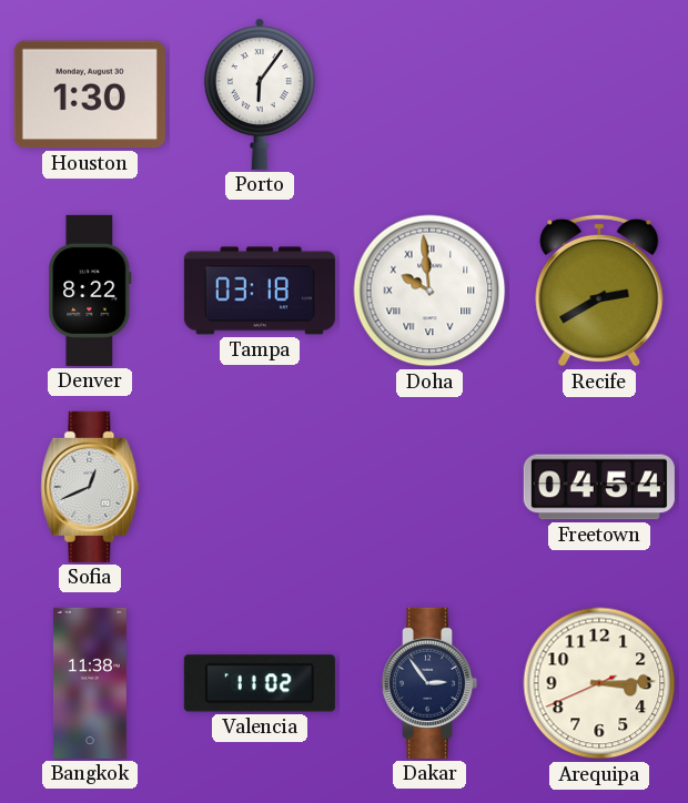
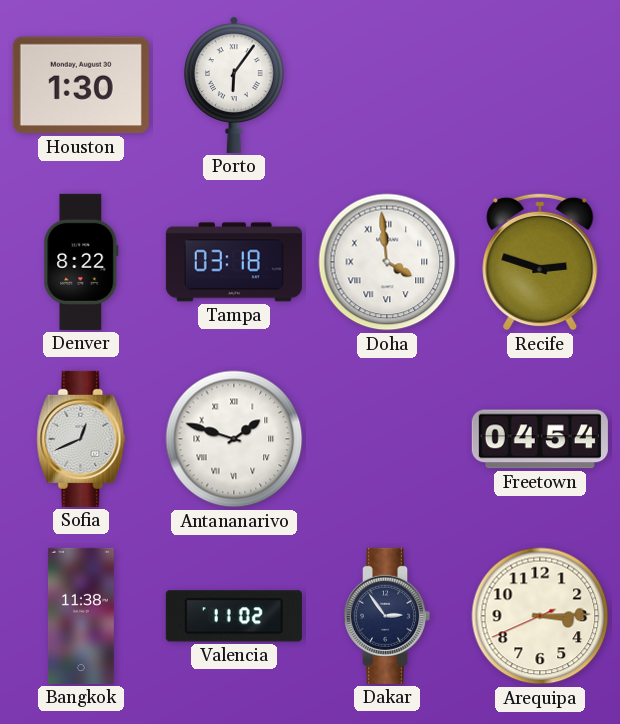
Doha: 9:59 -> 3:59 (387, 262)
Recife: 2:40 -> 2:48 (540, 262)
Antananarivo: none -> 1:48 (234, 439)
